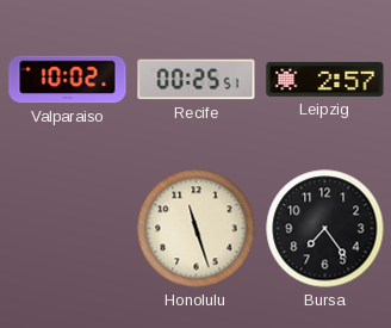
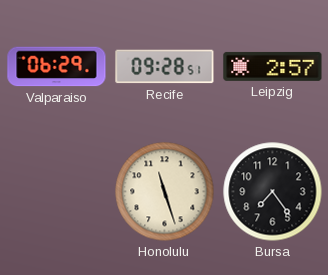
Valparaiso: 10:02 -> 06:29 (57, 67)
Recife: 00:25 -> 09:28 (165, 67)
